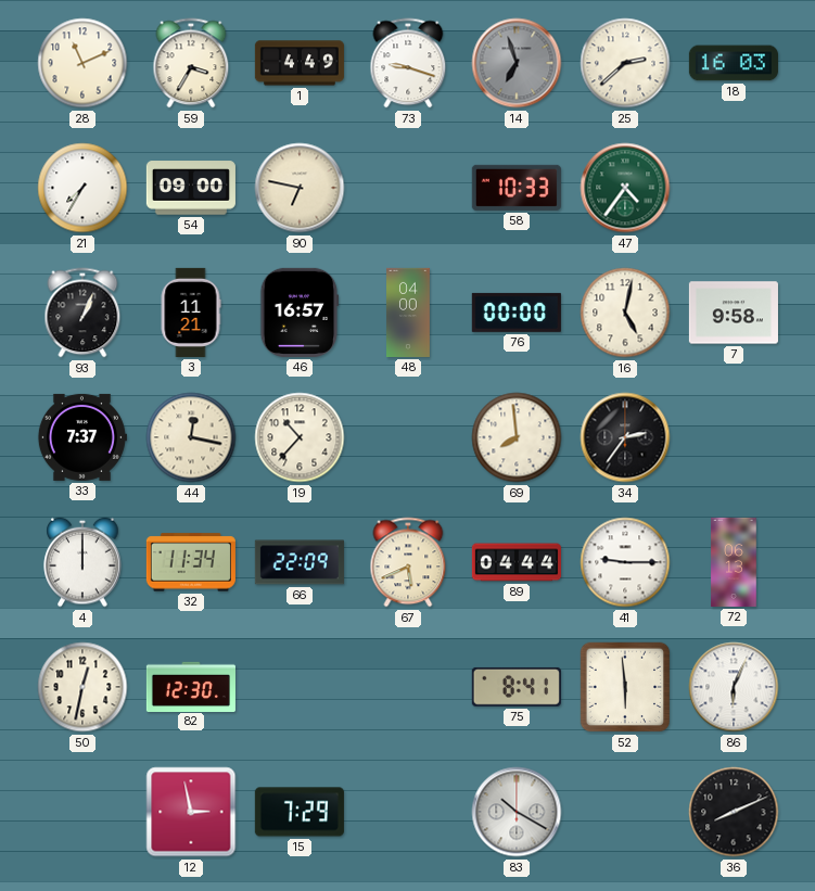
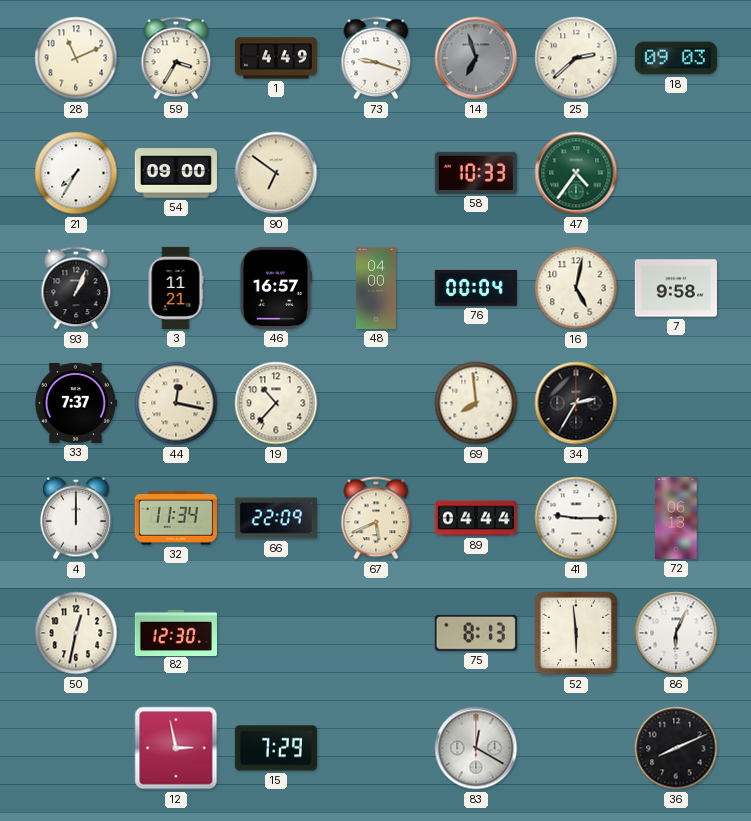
18: 16:03 -> 09:03 (676, 58)
90: 6:47 -> 6:51 (276, 173)
76: 00:00 -> 00:04 (476, 288)
34: 2:36 -> 2:35 (576, 403)
75: 8:41 -> 8:13 (476, 633)
83: 10:20 -> 12:20 (476, 748)
